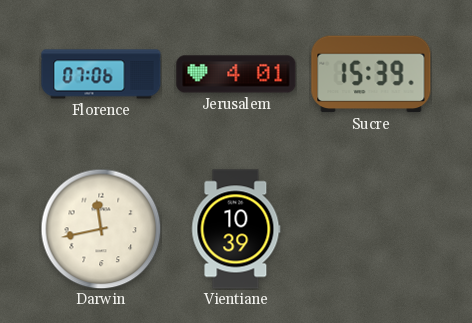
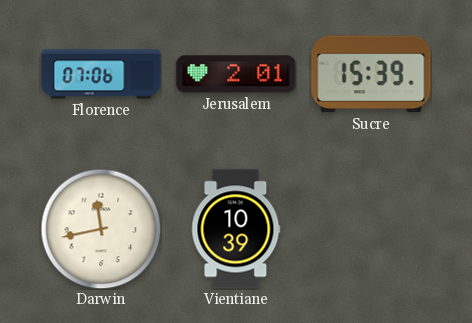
Jerusalem: 4:01 -> 2:01 (236, 74)
